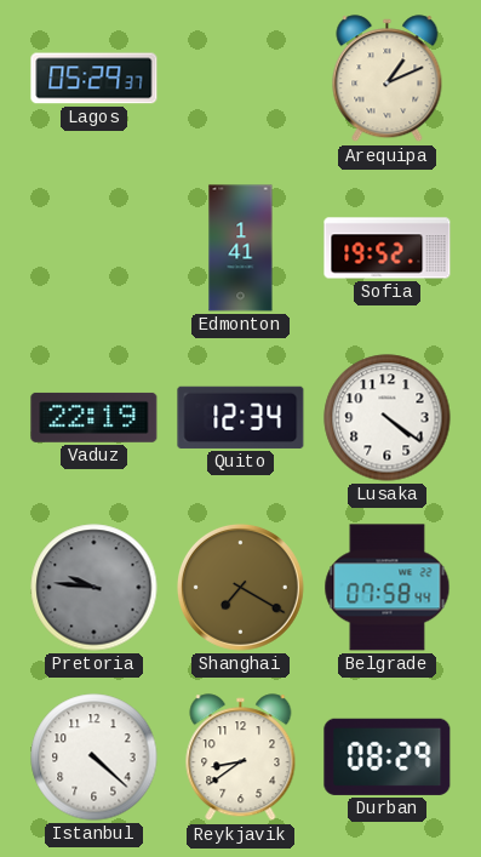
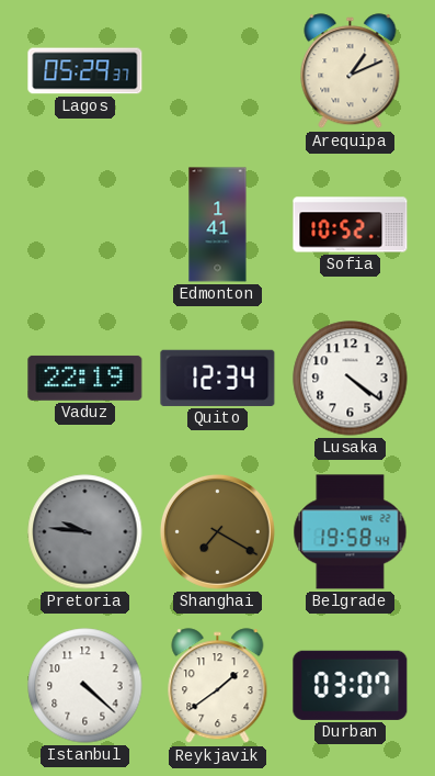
Sofia: 19:52 -> 10:52 (351, 225)
Belgrade: 07:58 -> 19:58 (351, 532)
Reykjavik: 8:39 -> 1:39 (218, 686)
Durban: 08:29 -> 03:07 (351, 685)
